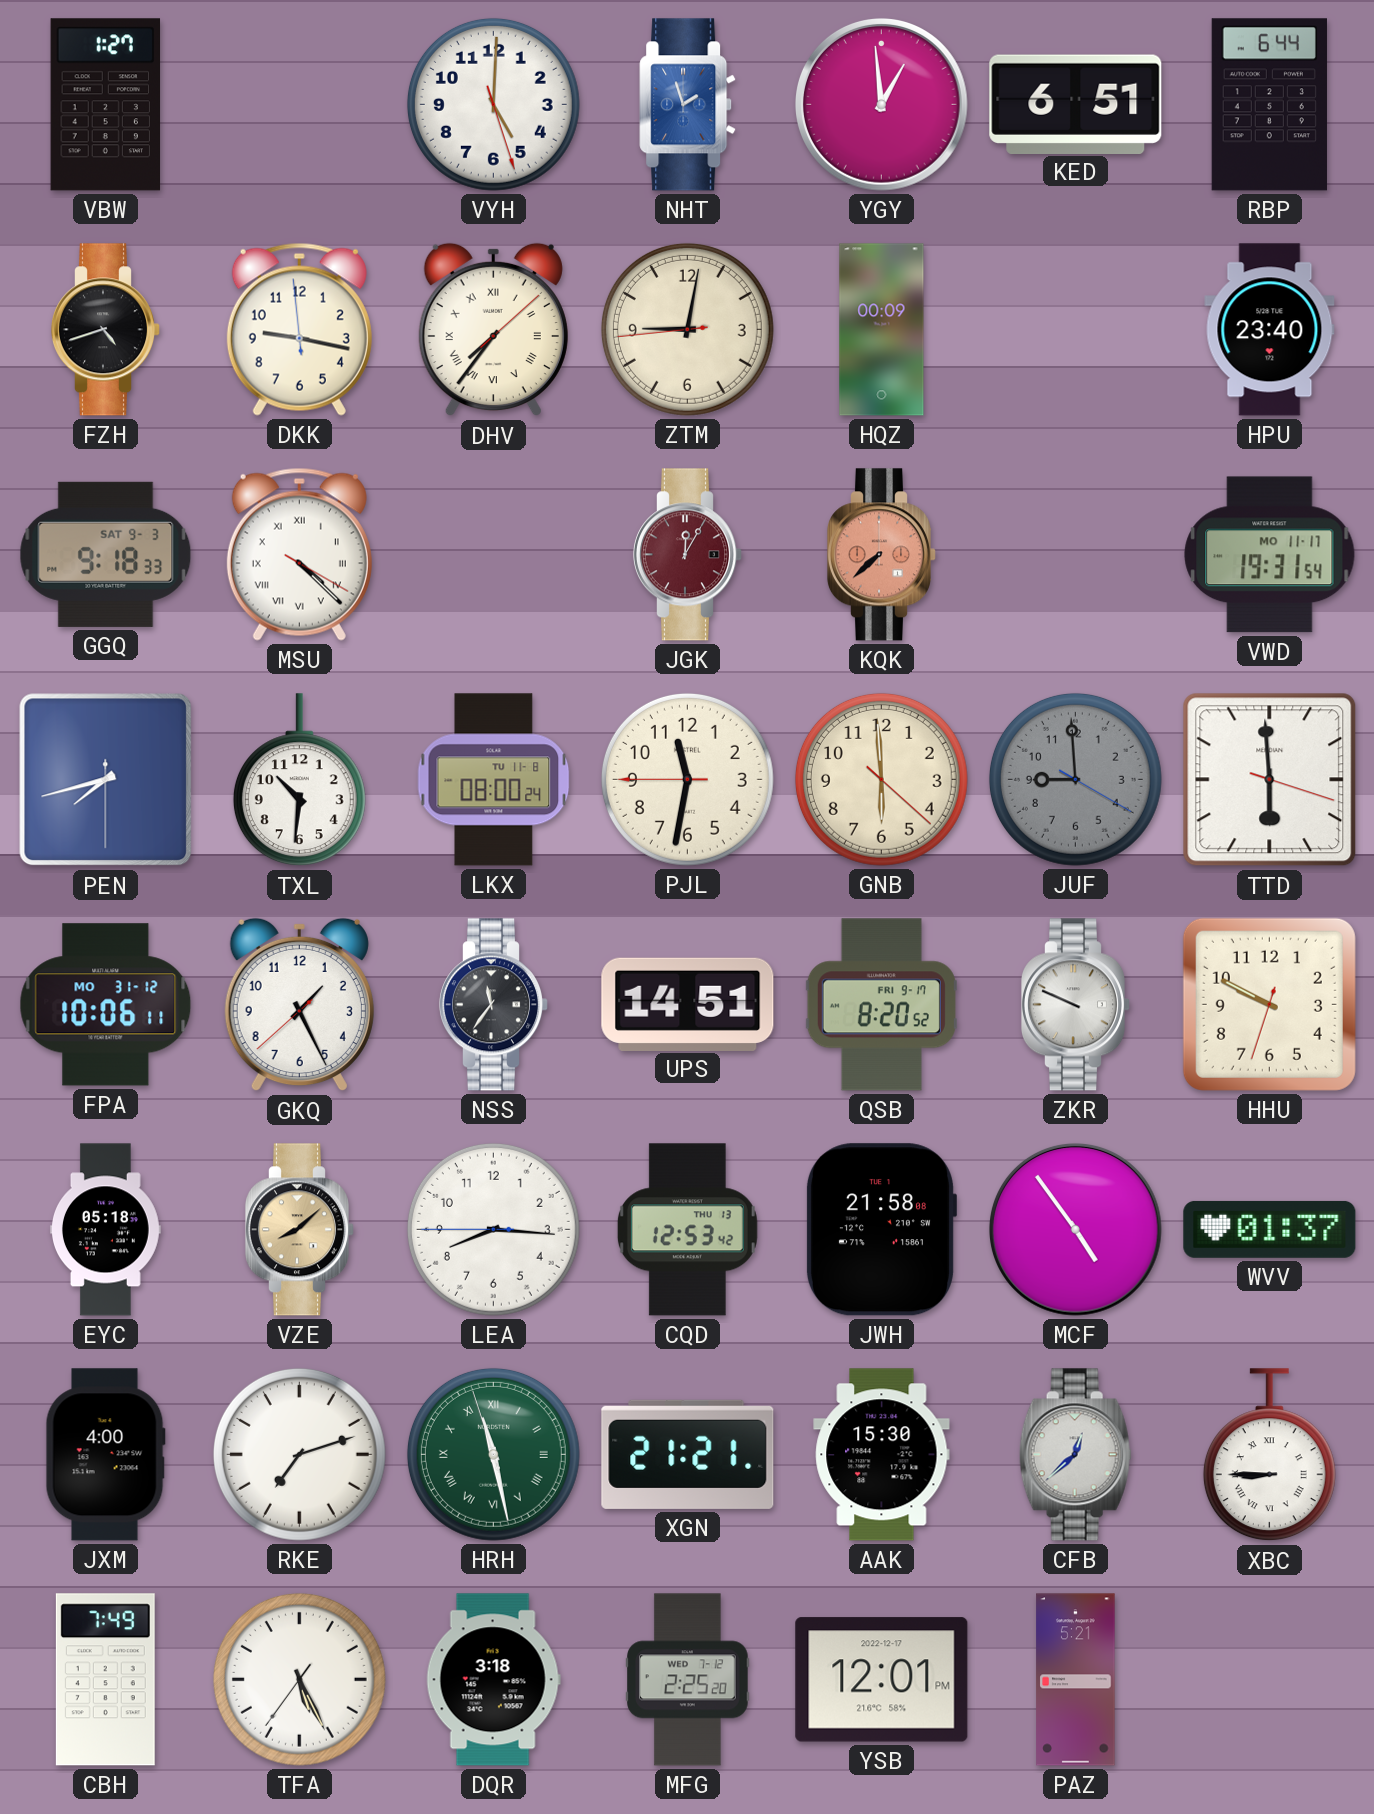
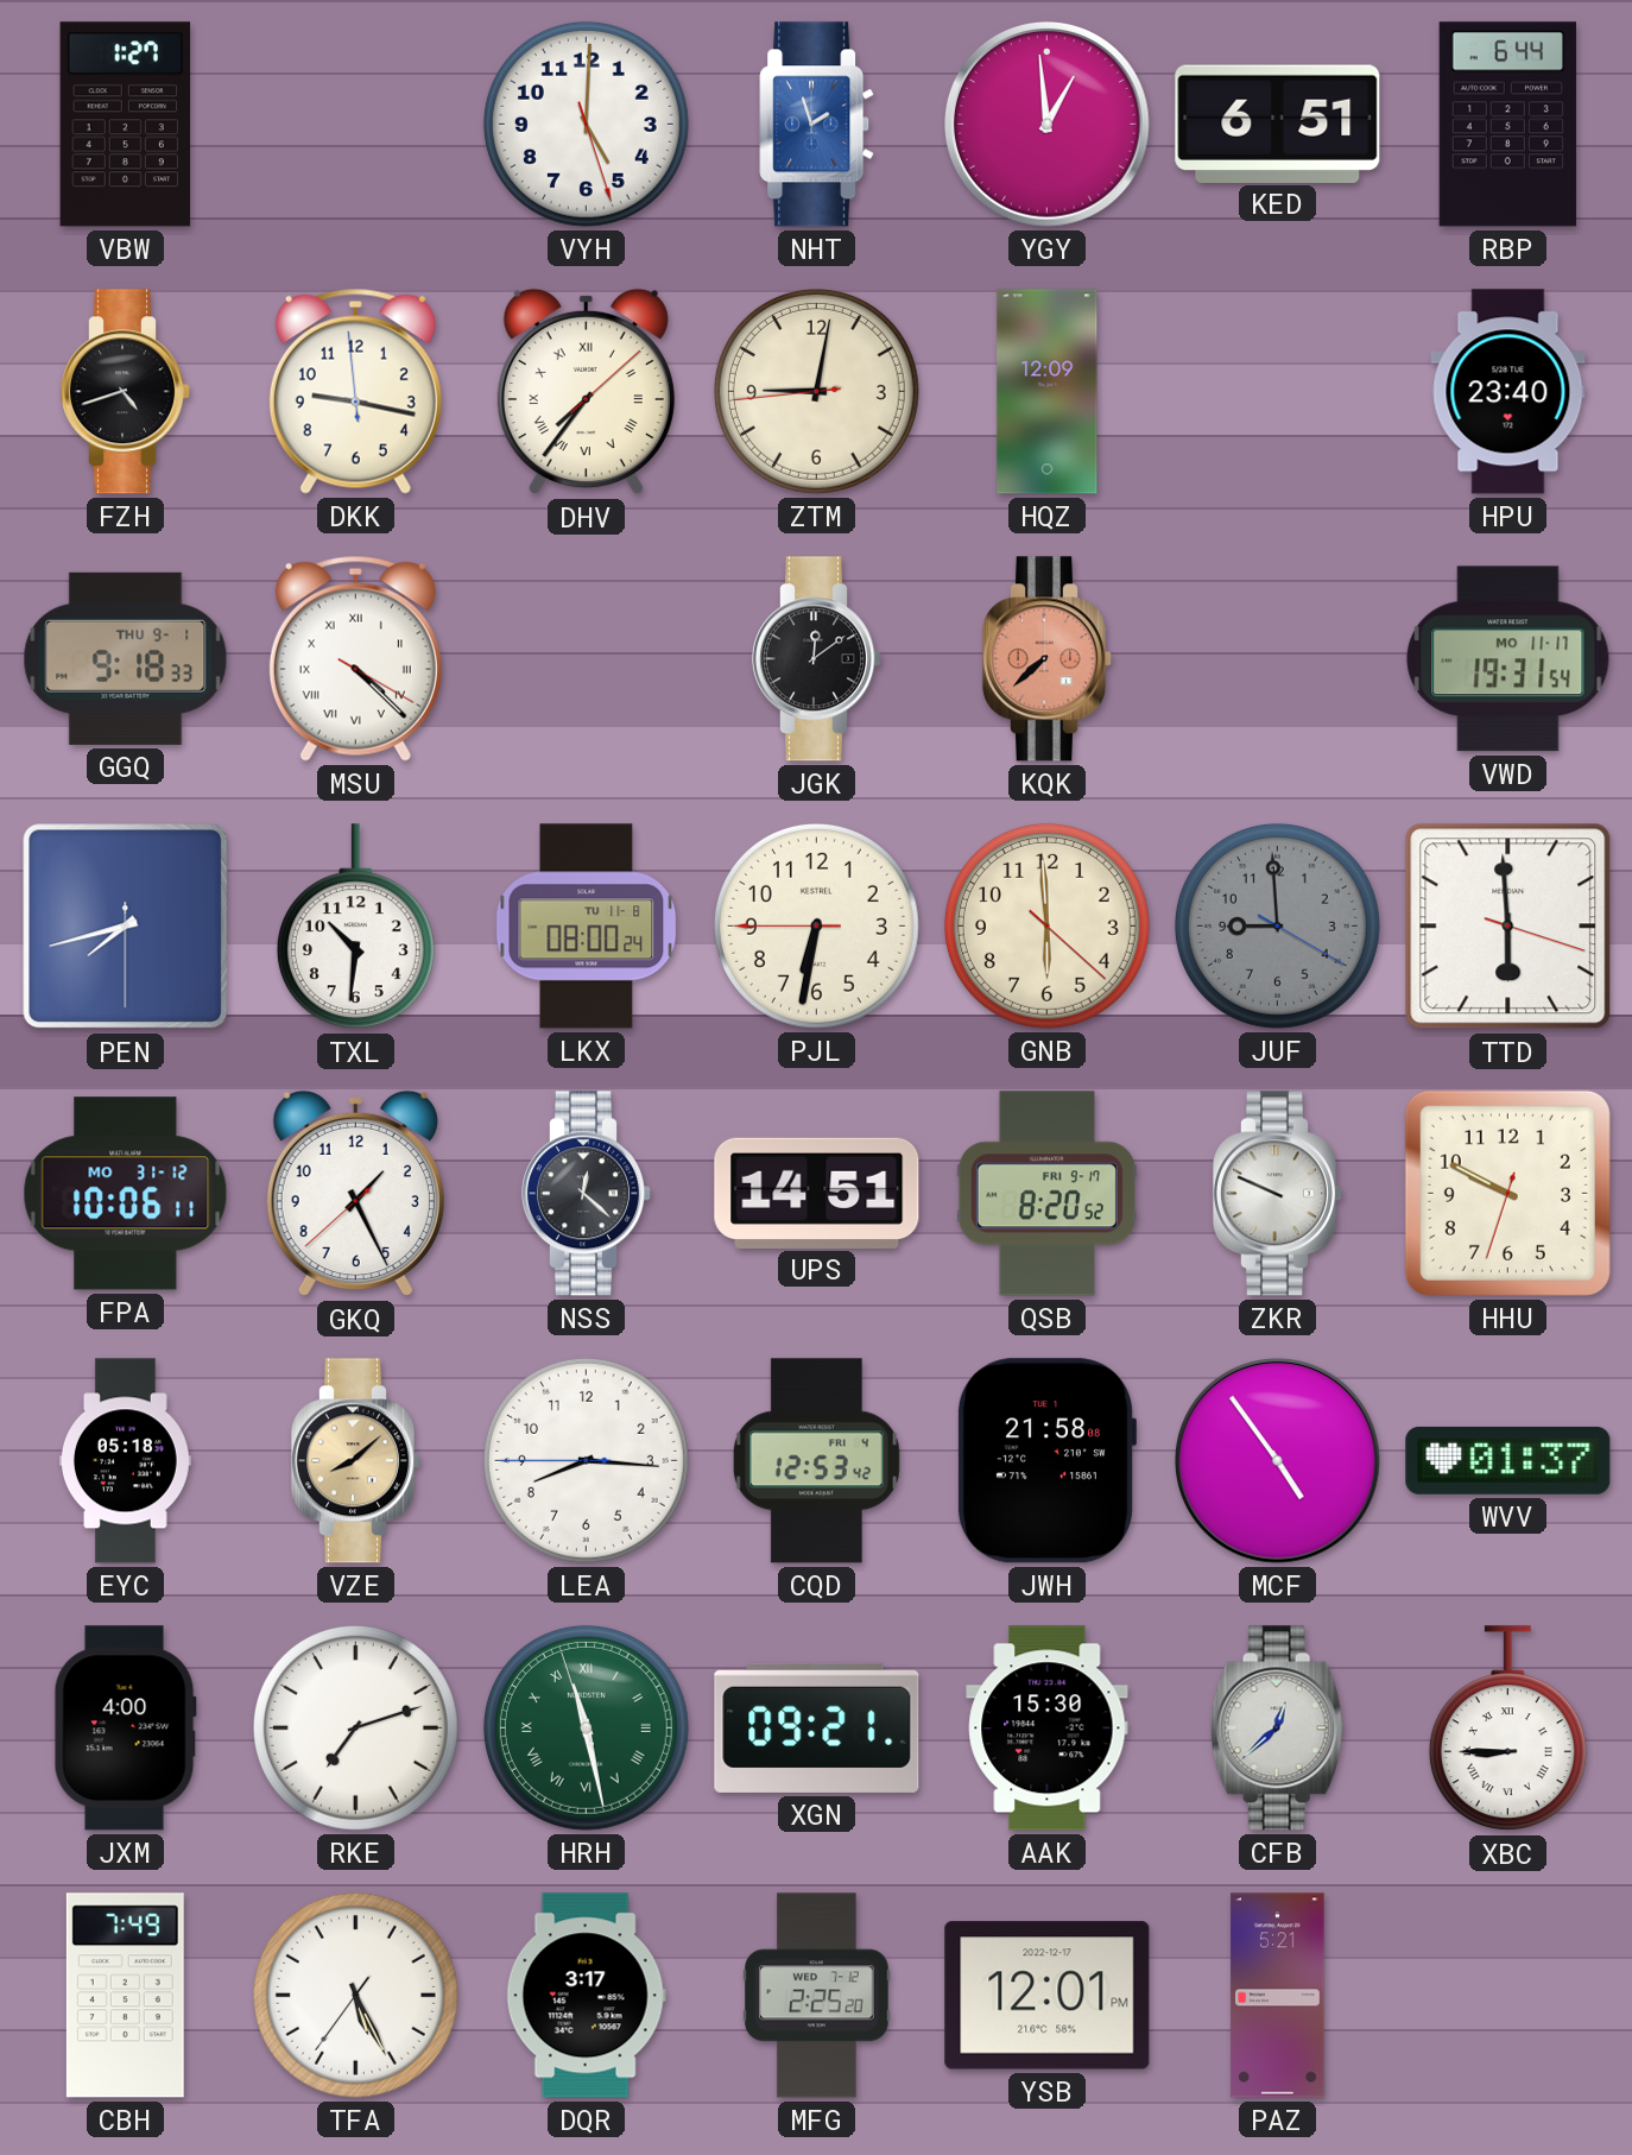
HQZ: 00:09 -> 12:09 (1048, 392)
GGQ date: SAT 9-3 -> THU 9-1 (126, 658)
JGK: 12:05 -> 12:09 (816, 659)
JGK dial: burgundy -> black (816, 659)
PJL: 11:31 -> 6:31 (816, 925)
NSS: 11:36 -> 12:22 (586, 1194)
CQD date: THU 13 -> FRI 4 (816, 1461)
XGN: 21:21 -> 09:21 (817, 1727)
DQR: 3:18 -> 3:17 (586, 1996)
